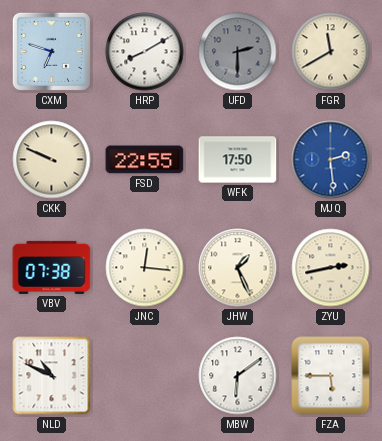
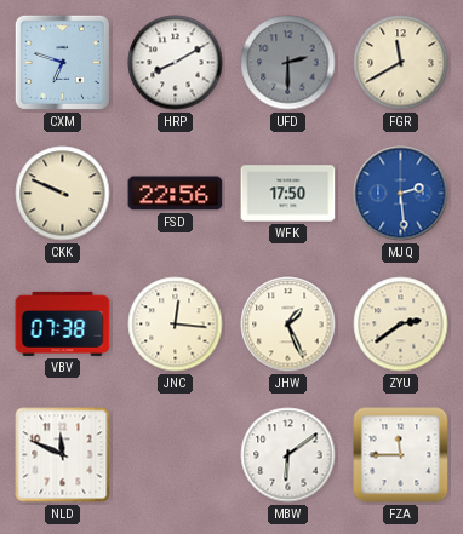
FSD: 22:55 -> 22:56 (176, 194)
ZYU: 2:43 -> 2:39 (401, 325)
NLD: 10:49 -> 11:49 (63, 455)
FZA: 5:45 -> 11:45 (401, 455)
